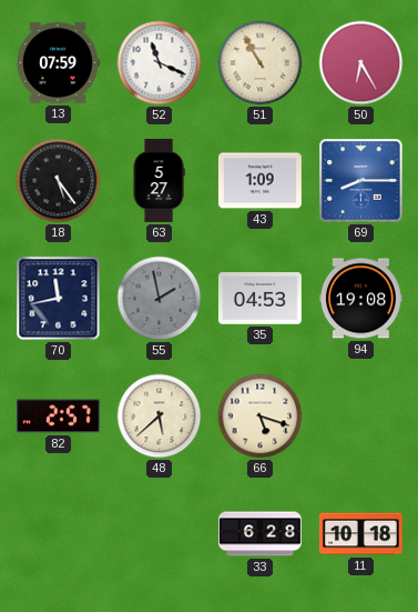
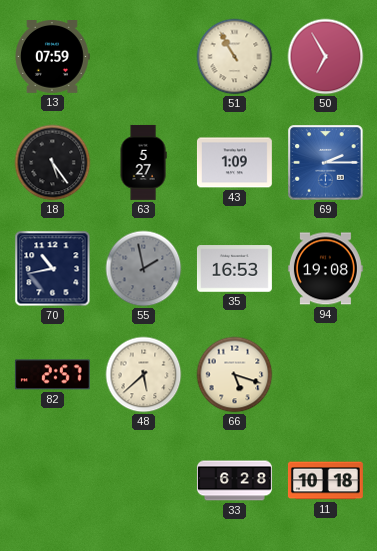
52: 11:19 -> none (160, 63)
50: 6:25 -> 6:55 (326, 57)
69: 8:15 -> 2:15 (326, 163)
70: 11:43 -> 10:43 (53, 269)
35: 04:53 -> 16:53 (234, 269)
